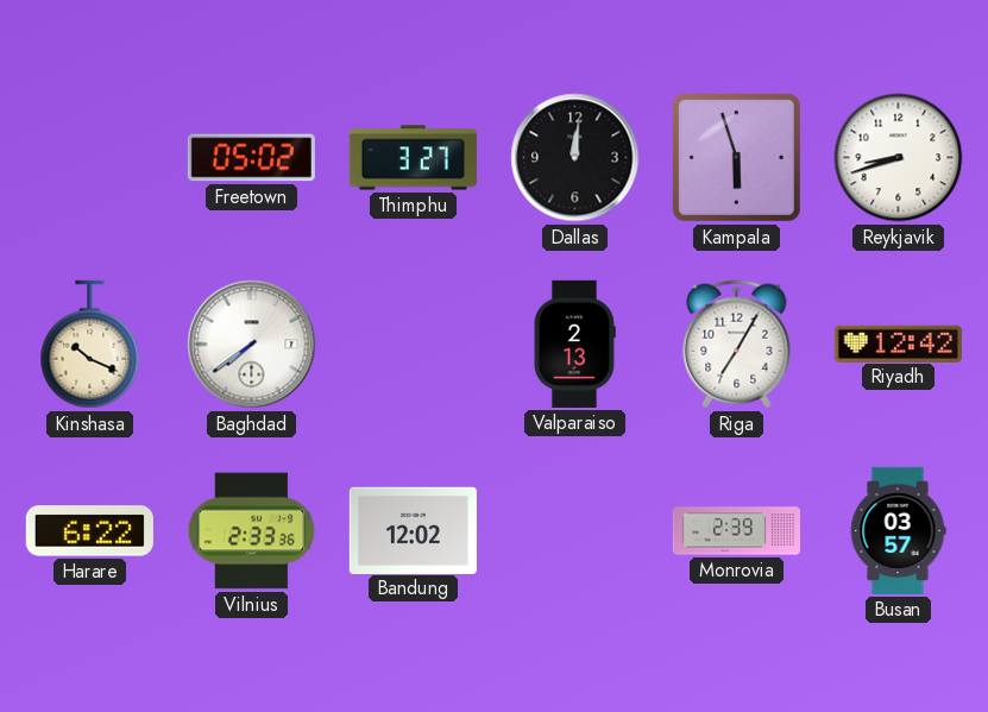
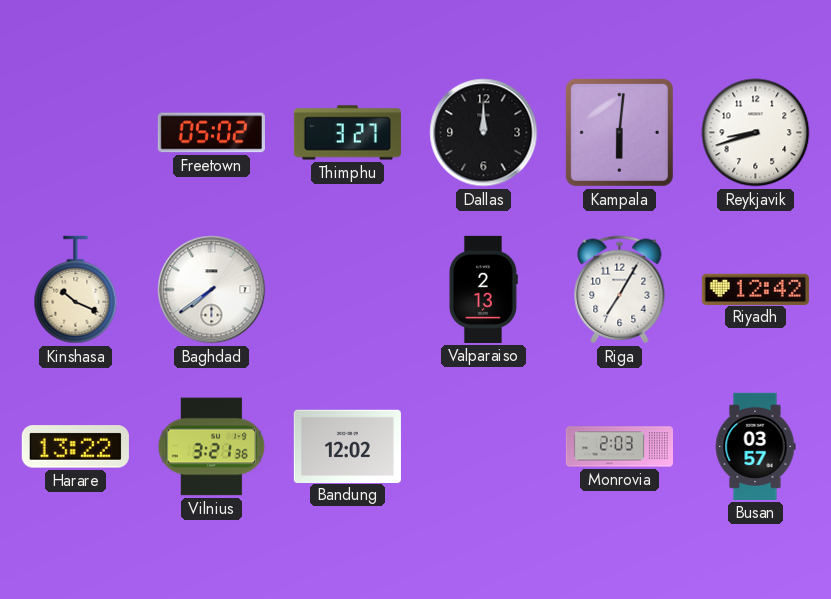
Dallas: 12:01 -> 12:00 (484, 133)
Kampala: 5:57 -> 6:01 (619, 132)
Harare: 6:22 -> 13:22 (75, 447)
Vilnius: 2:33 -> 3:21 (212, 447)
Monrovia: 2:39 -> 2:03 (619, 447)
